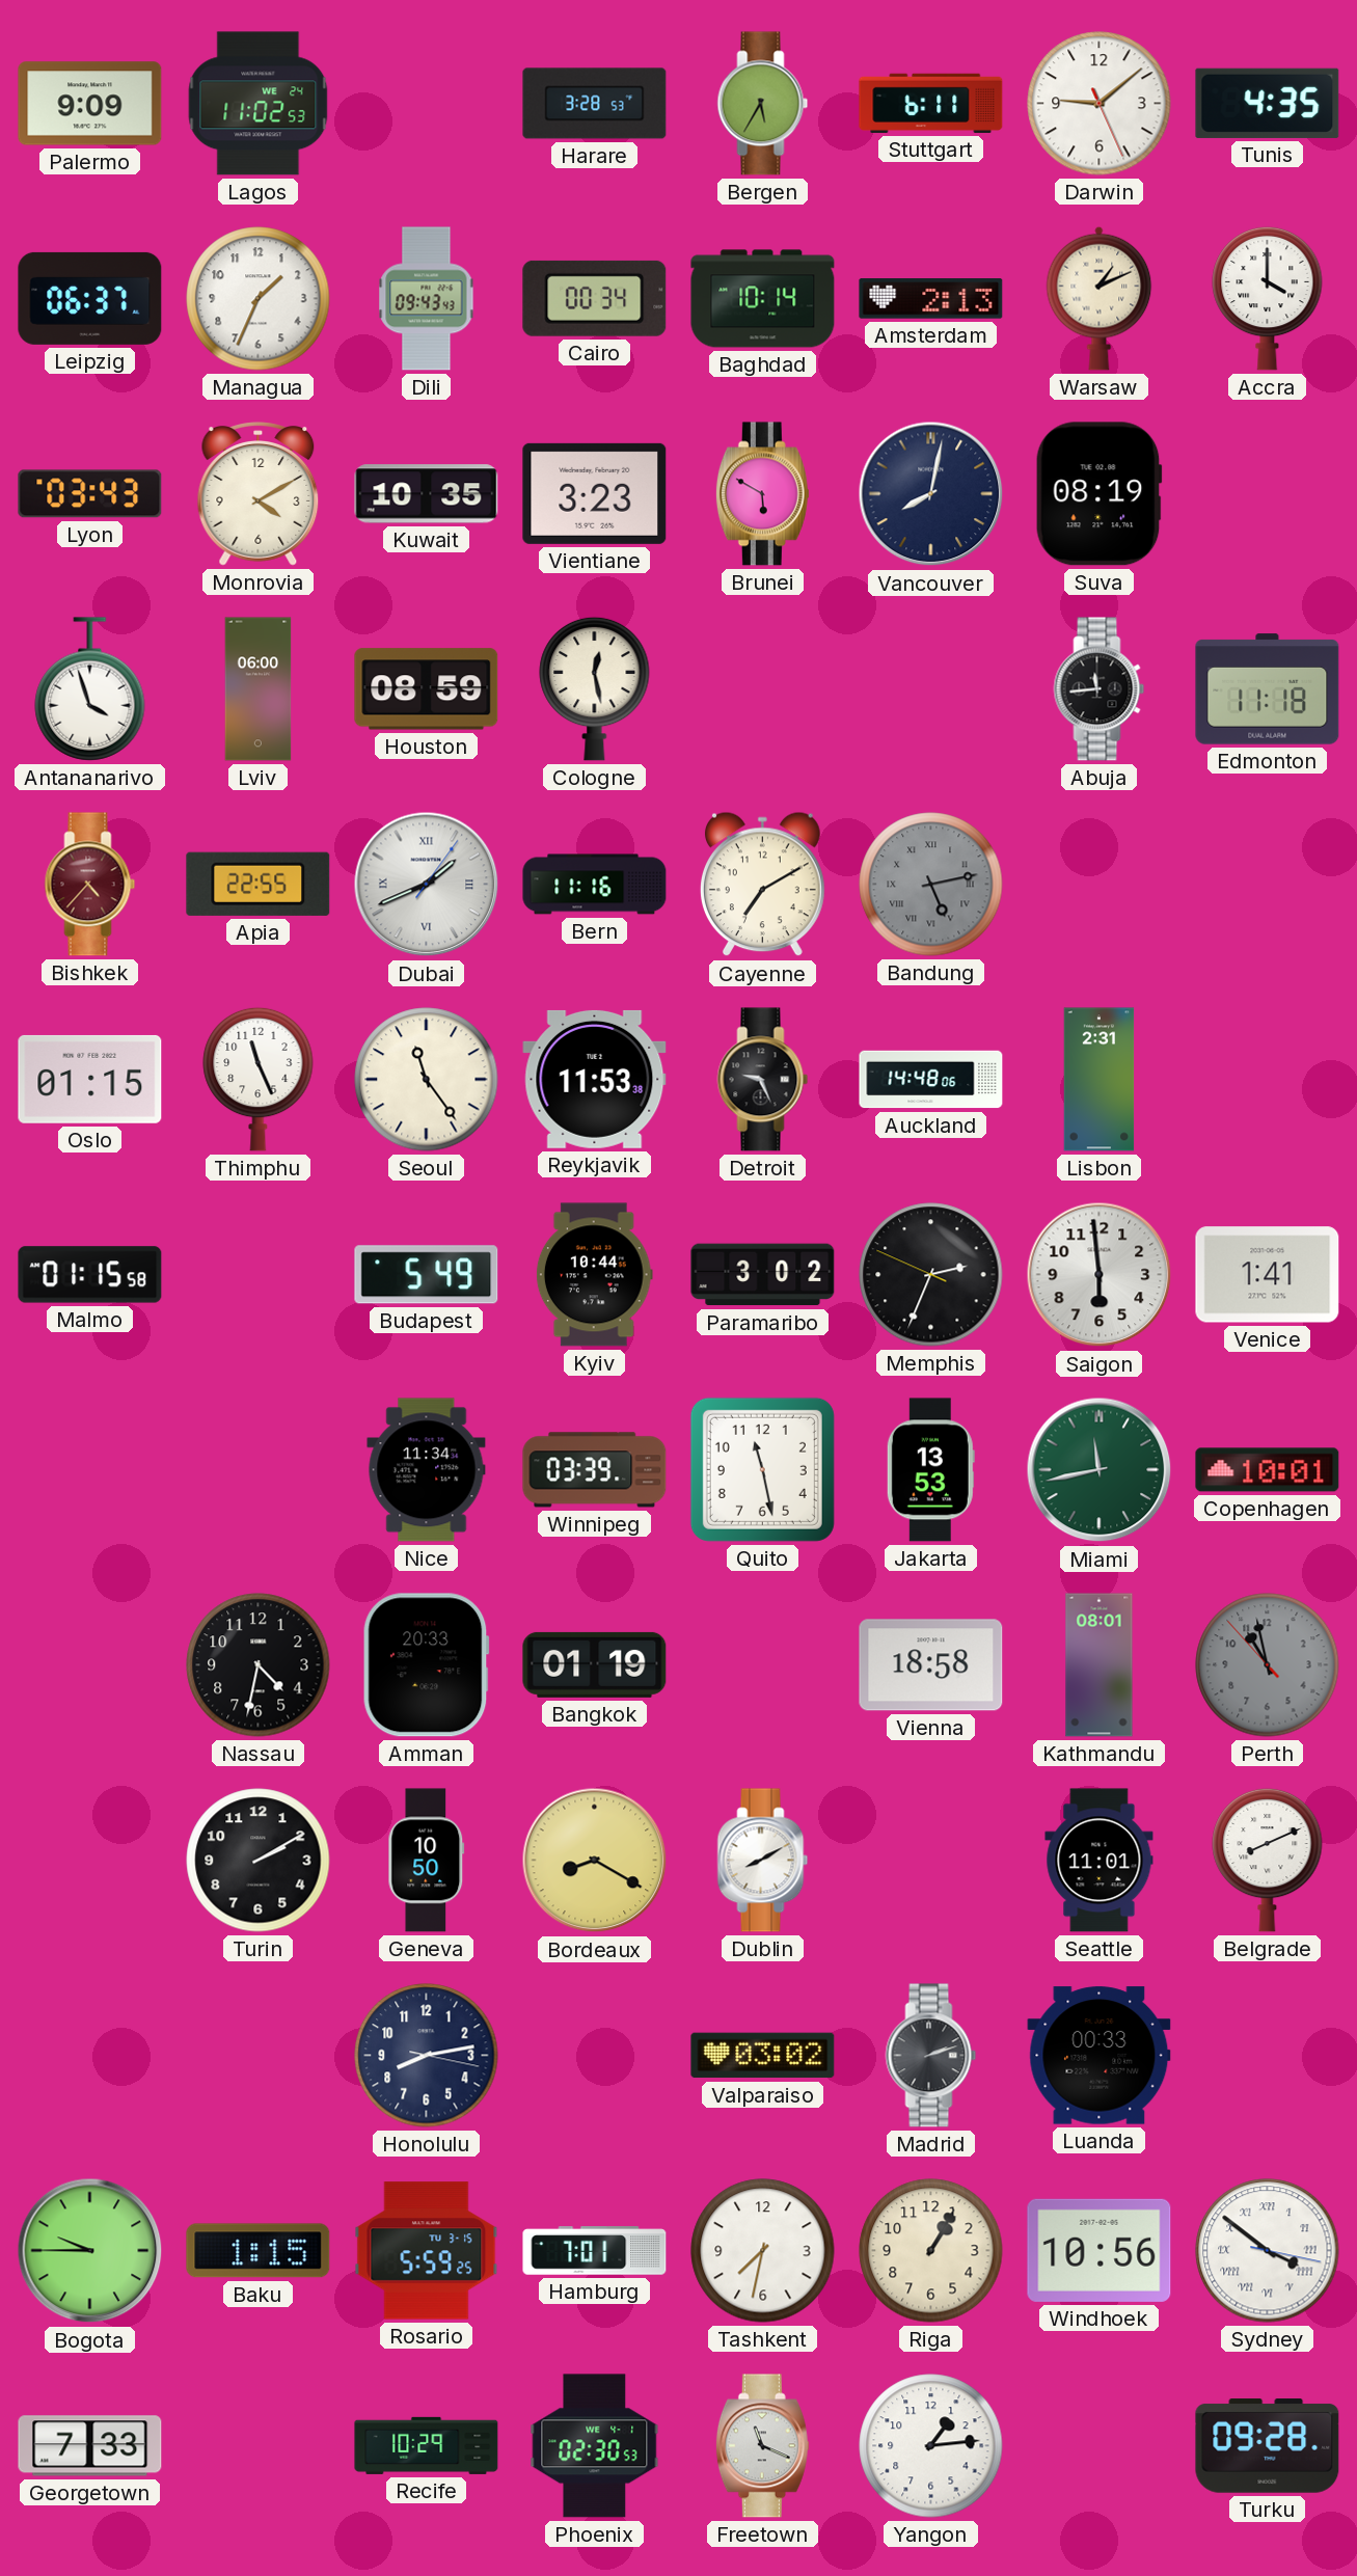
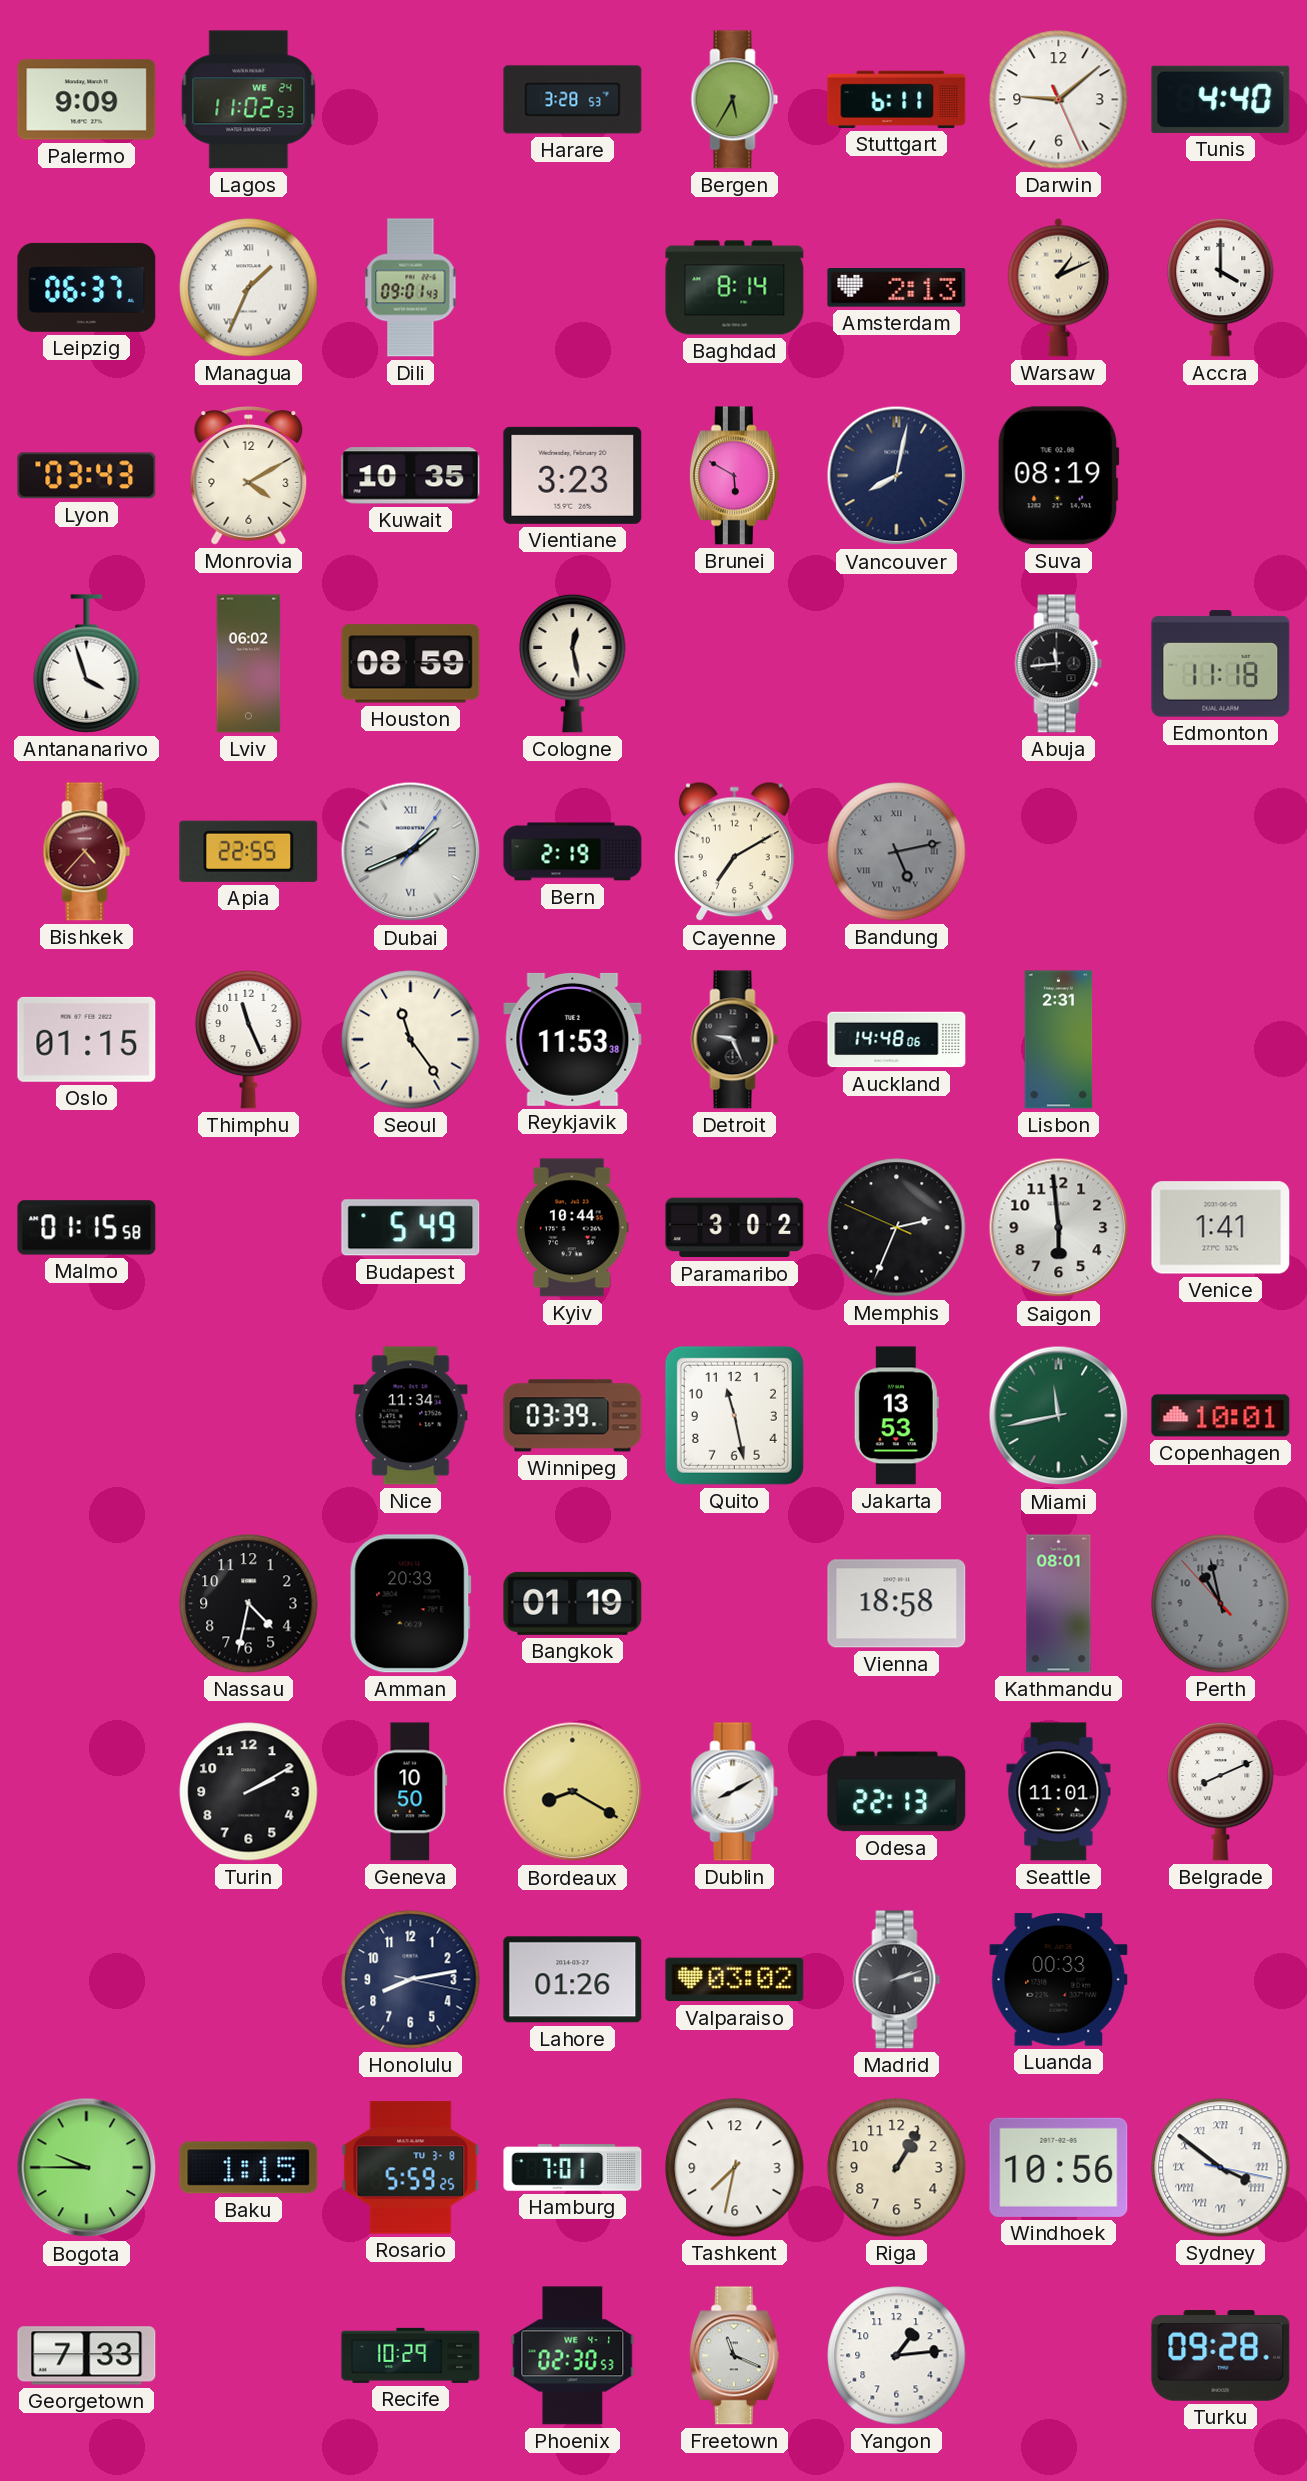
Tunis: 4:35 -> 4:40 (1221, 99)
Managua numerals: Arabic -> Roman (249, 288)
Dili: 09:43 -> 09:01 (411, 288)
Cairo: 00:34 -> none (595, 298)
Baghdad: 10:14 -> 8:14 (735, 288)
Lviv: 06:00 -> 06:02 (249, 664)
Bern: 11:16 -> 2:19 (573, 852)
Odesa: none -> 22:13 (897, 1792)
Lahore: none -> 01:26 (573, 1980)
Rosario date: TU 3-15 -> TU 3-8 (411, 2168)
